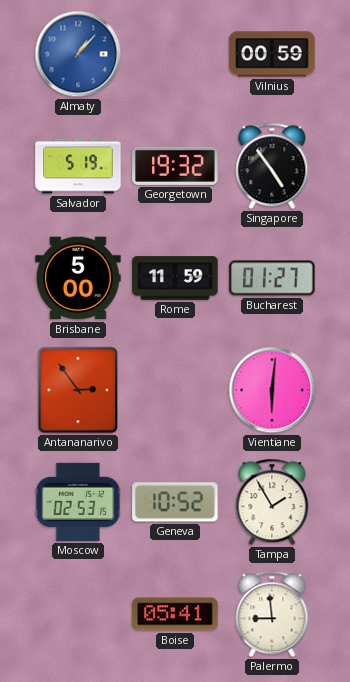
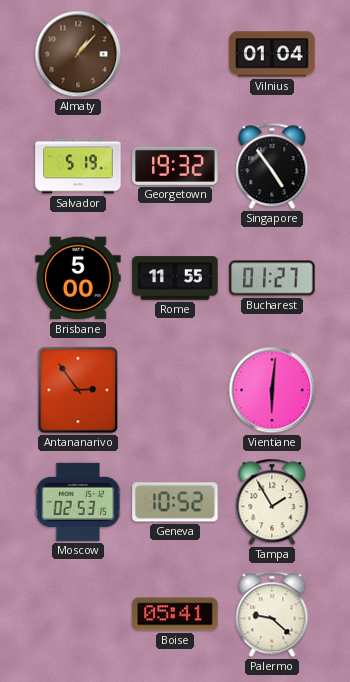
Almaty dial: blue -> brown (78, 54)
Vilnius: 00:59 -> 01:04 (272, 54)
Rome: 11:59 -> 11:55 (175, 278)
Palermo: 8:59 -> 9:22 (272, 614)
